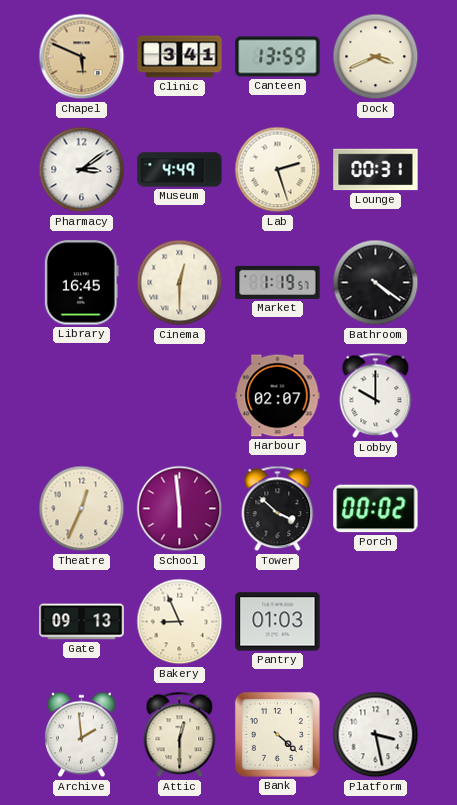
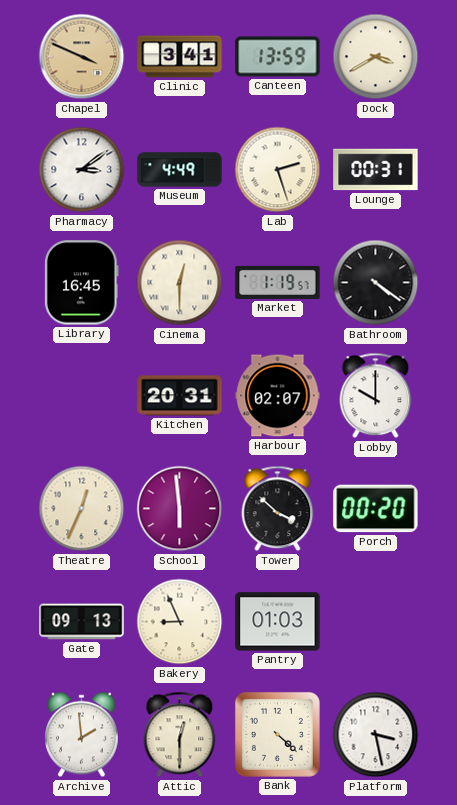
Chapel: 5:49 -> 3:49 (82, 57)
Dock: 3:41 -> 3:40 (376, 57)
Kitchen: none -> 20:31 (180, 396)
Porch: 00:02 -> 00:20 (376, 509)
